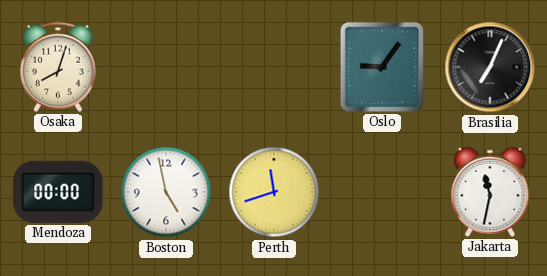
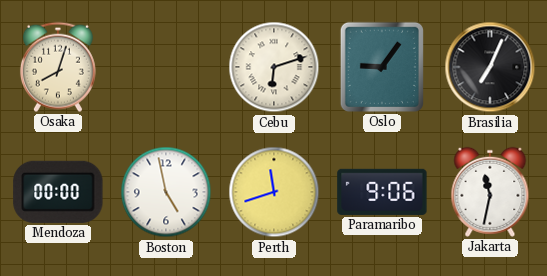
Cebu: none -> 6:12 (274, 67)
Paramaribo: none -> 9:06 (382, 192)
